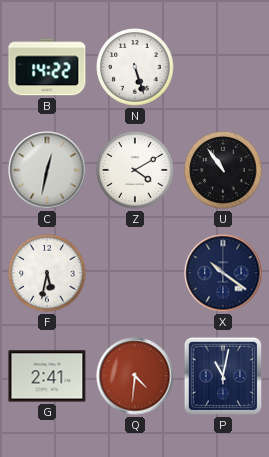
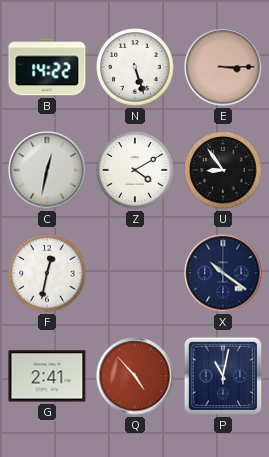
E: none -> 3:15 (223, 67)
U: 10:54 -> 8:54 (223, 170)
F: 5:32 -> 12:32 (47, 273)
Q: 4:31 -> 4:53 (135, 376)
